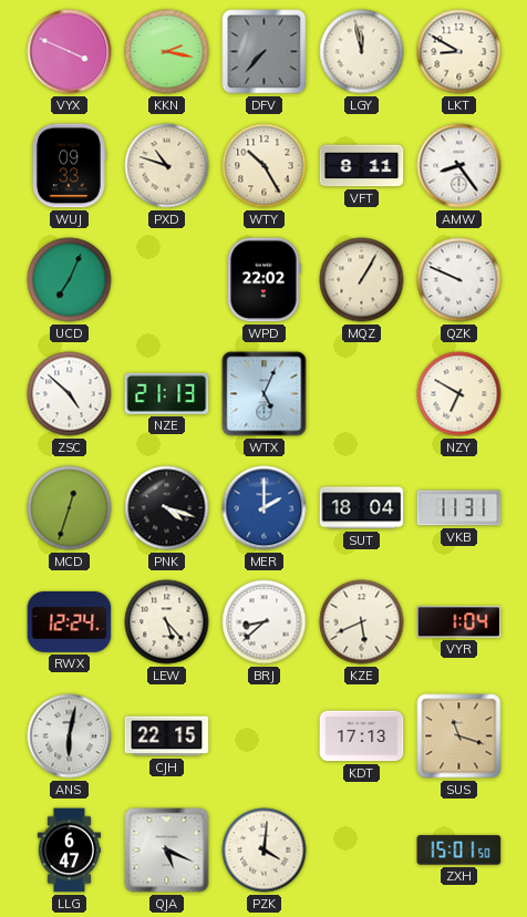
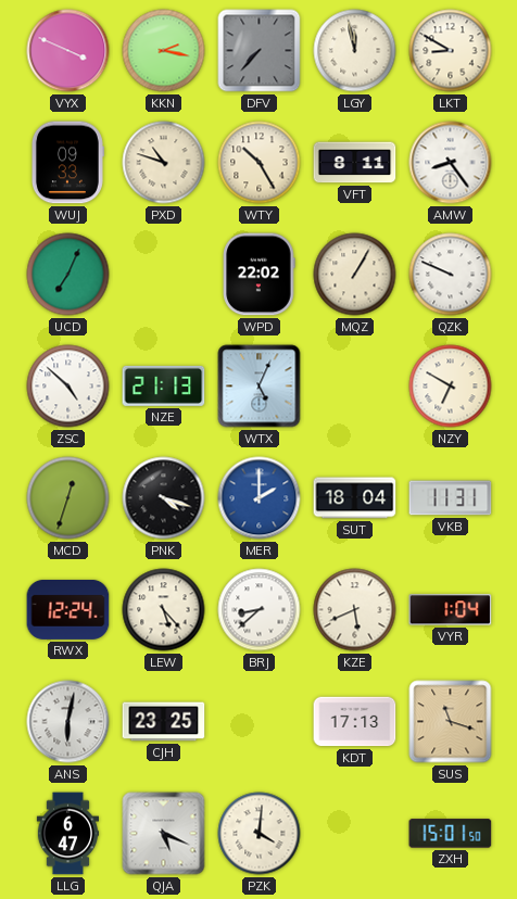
CJH: 22:15 -> 23:25 (164, 722)
